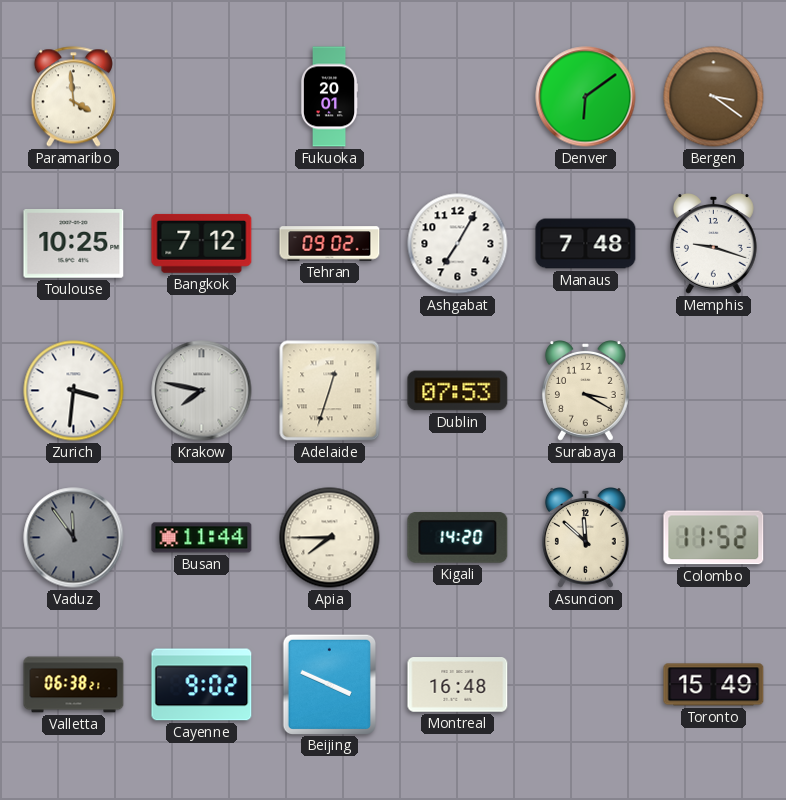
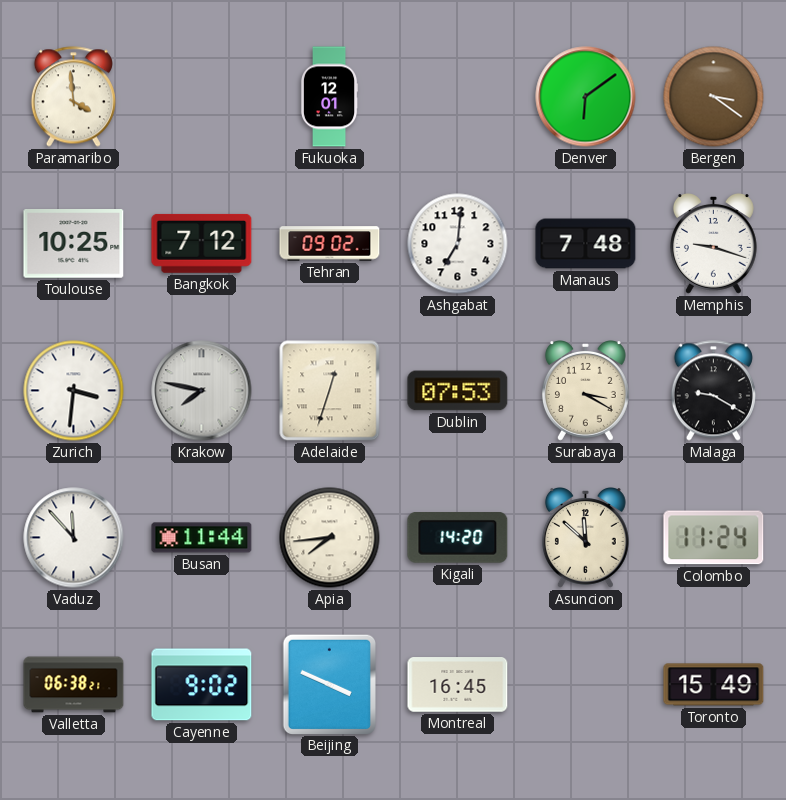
Fukuoka: 20:01 -> 12:01 (329, 97)
Ashgabat: 7:05 -> 7:01 (458, 244)
Malaga: none -> 9:20 (713, 391)
Vaduz: 11:54 -> 11:53 (74, 538)
Vaduz dial: grey -> white (74, 538)
Apia: 7:45 -> 7:44 (330, 538)
Colombo: 11:52 -> 11:24 (714, 538)
Montreal: 16:48 -> 16:45 (458, 685)
